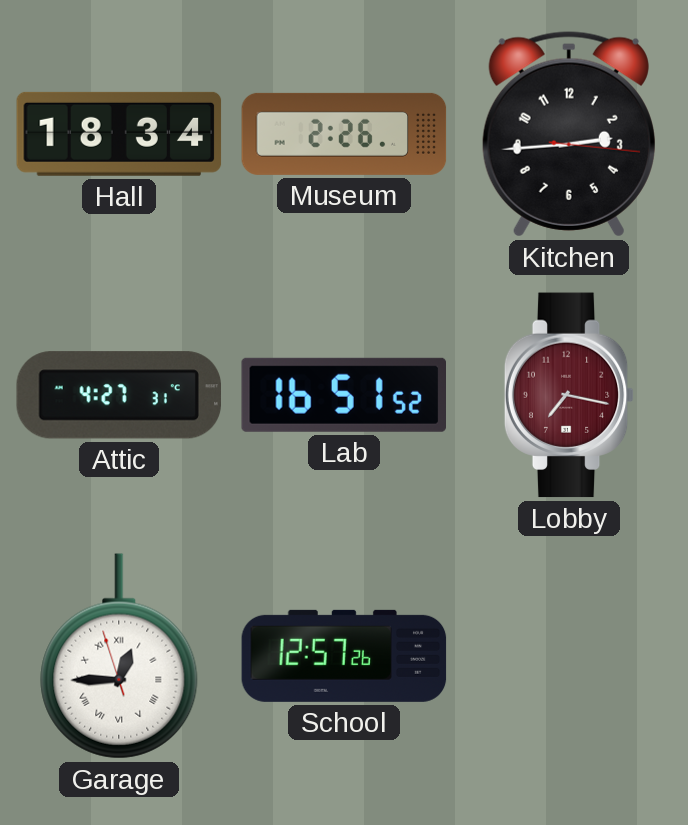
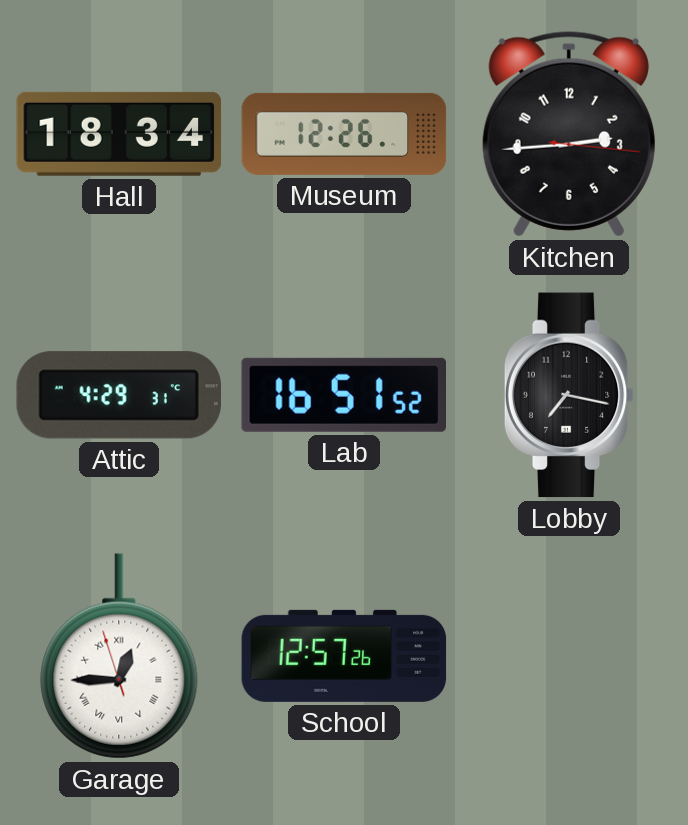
Museum: 2:26 -> 12:26 (344, 134)
Attic: 4:27 -> 4:29 (118, 395)
Lobby dial: burgundy -> black (569, 395)
